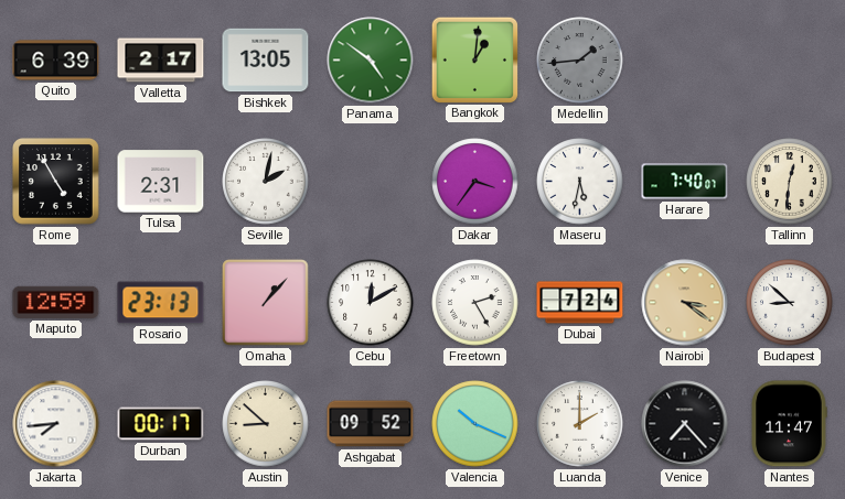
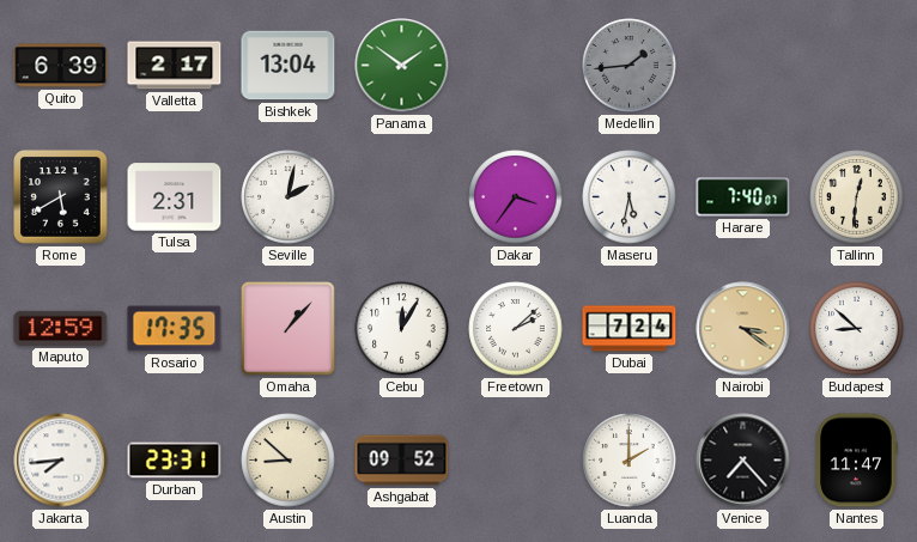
Bishkek: 13:05 -> 13:04 (289, 66)
Panama: 4:51 -> 1:51 (402, 66)
Bangkok: 1:01 -> none (474, 59)
Rome: 4:55 -> 5:40 (61, 197)
Rosario: 23:13 -> 17:35 (175, 329)
Cebu: 12:10 -> 12:05 (402, 329)
Freetown: 2:25 -> 2:08 (516, 329)
Durban: 00:17 -> 23:31 (175, 461)
Valencia: 10:19 -> none (475, 424)
